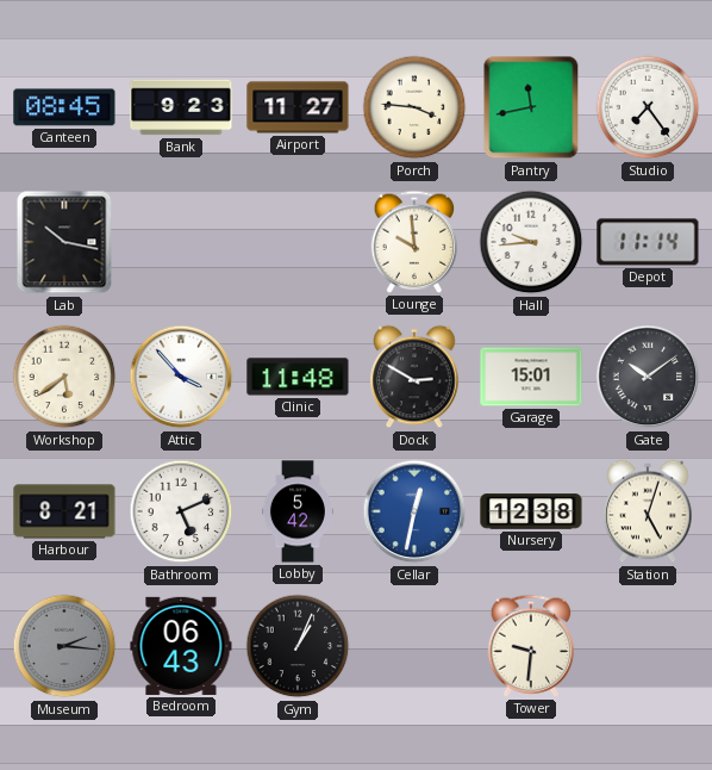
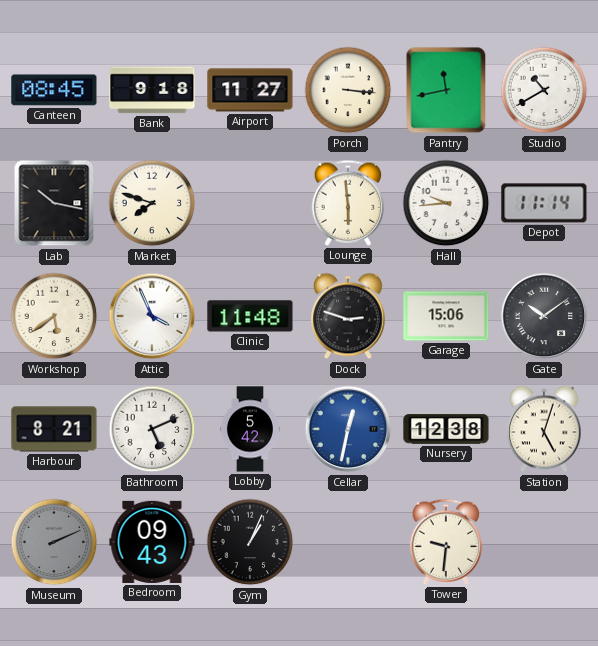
Bank: 9:23 -> 9:18 (152, 90)
Porch: 3:46 -> 3:16 (348, 90)
Studio: 7:24 -> 10:40 (544, 90)
Market: none -> 7:48 (152, 203)
Lounge: 9:59 -> 5:59 (348, 203)
Attic: 3:53 -> 3:56 (152, 316)
Dock: 2:50 -> 2:48 (348, 316)
Garage: 15:01 -> 15:06 (446, 316)
Museum: 2:16 -> 2:11 (54, 542)
Bedroom: 06:43 -> 09:43 (152, 542)
